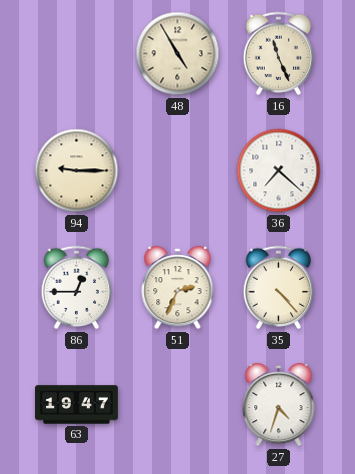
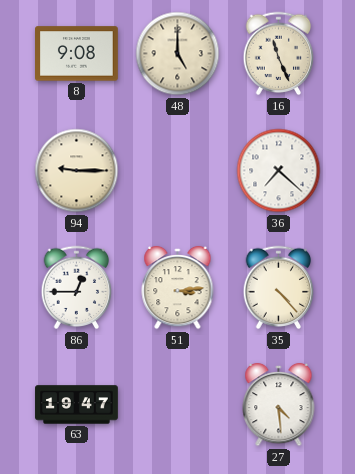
8: none -> 9:08 (77, 54)
48: 4:55 -> 5:00 (178, 54)
51: 2:34 -> 3:14 (178, 288)
27: 4:33 -> 4:29 (279, 405)
